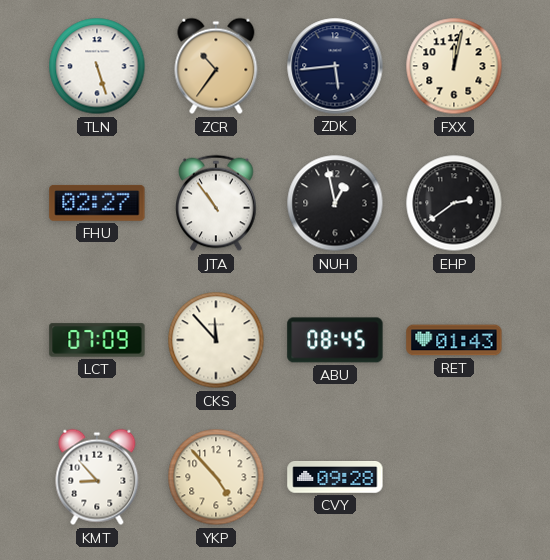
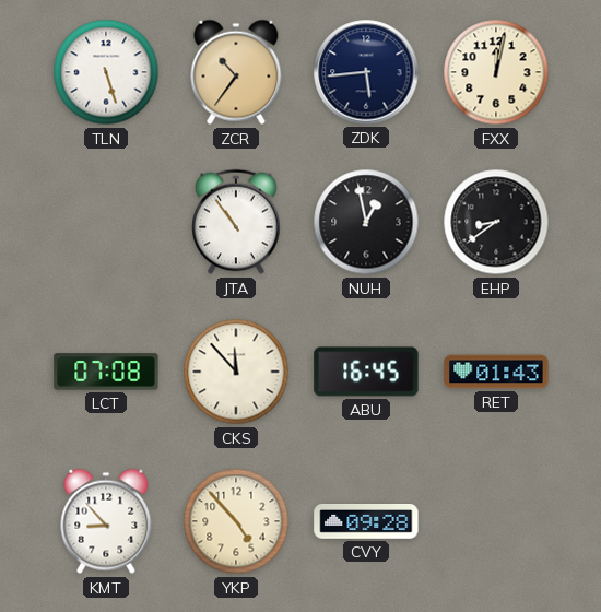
FHU: 02:27 -> none (97, 203)
EHP: 2:39 -> 8:39 (496, 222)
LCT: 07:09 -> 07:08 (106, 372)
ABU: 08:45 -> 16:45 (366, 372)
